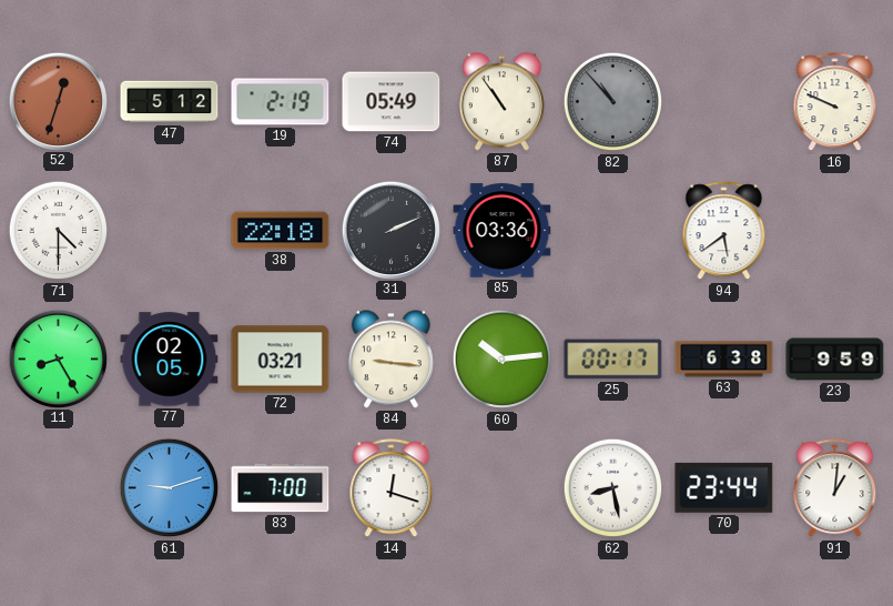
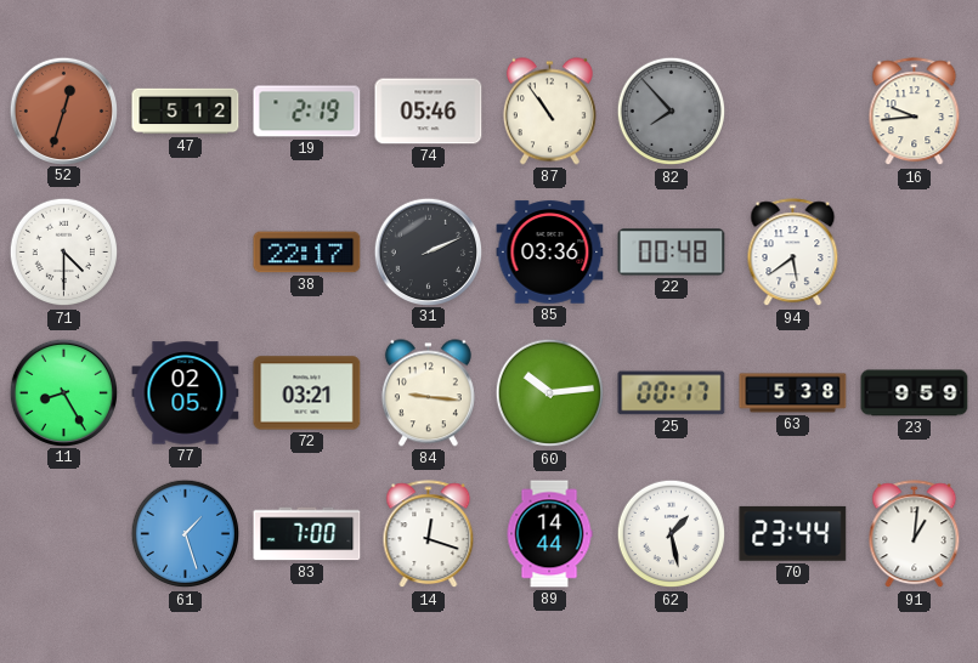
74: 05:49 -> 05:46 (429, 112)
82: 10:53 -> 7:53 (672, 112)
16: 9:49 -> 9:44 (915, 112)
38: 22:18 -> 22:17 (307, 253)
22: none -> 00:48 (672, 253)
63: 6:38 -> 5:38 (793, 393)
61: 9:12 -> 1:27 (186, 534)
89: none -> 14:44 (549, 534)
62: 8:28 -> 1:28 (672, 534)
